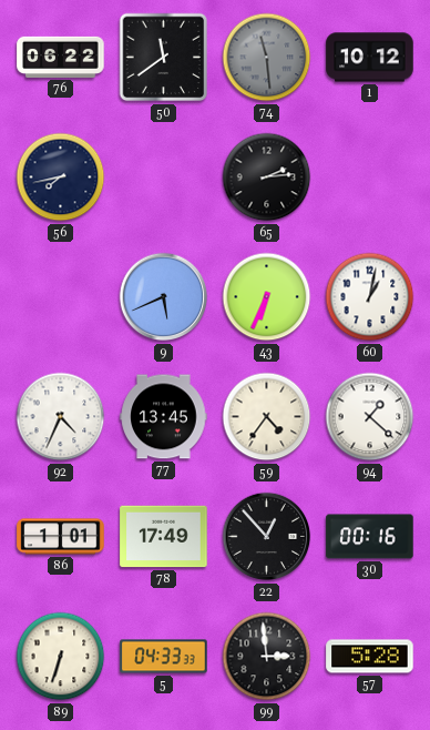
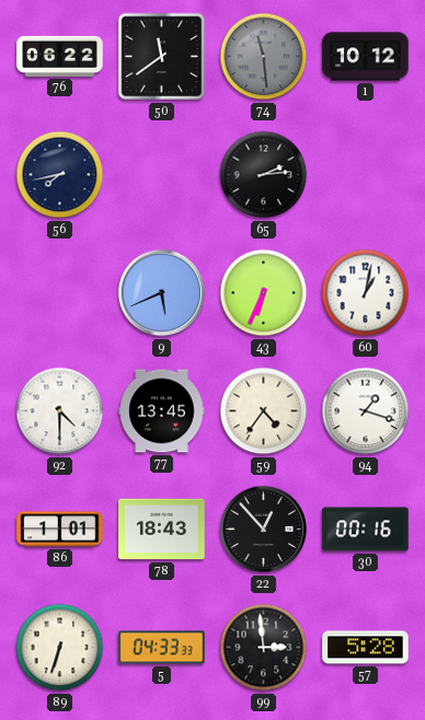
92: 4:34 -> 4:30 (60, 411)
94: 1:22 -> 1:18 (366, 411)
78: 17:49 -> 18:43 (162, 530)
